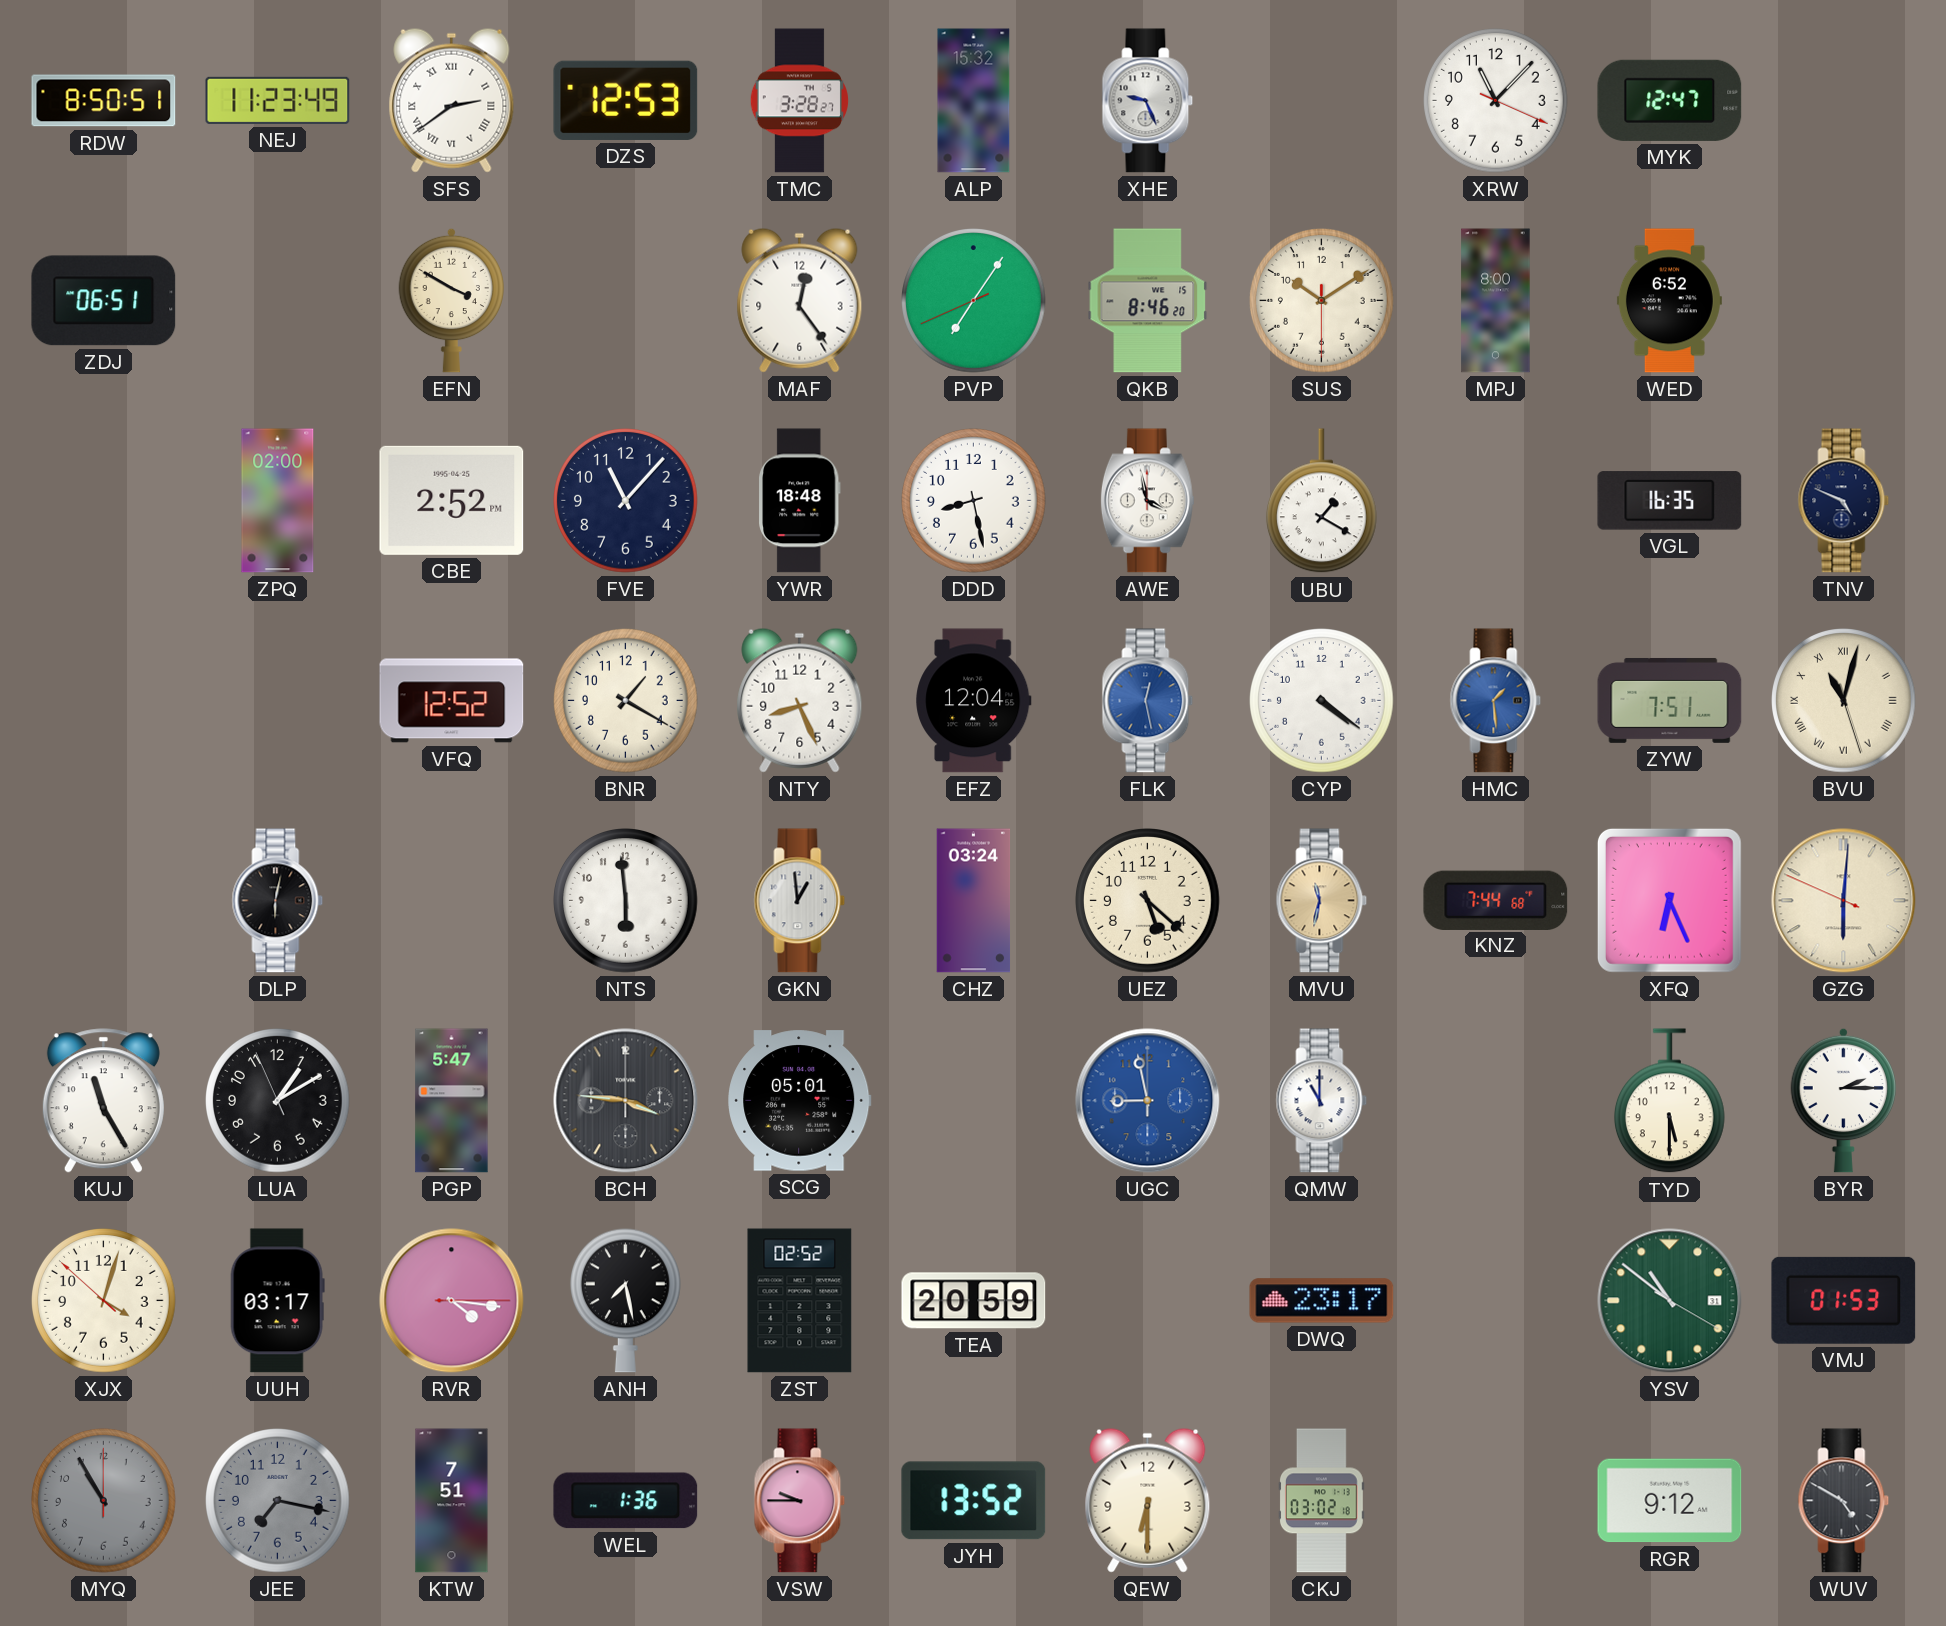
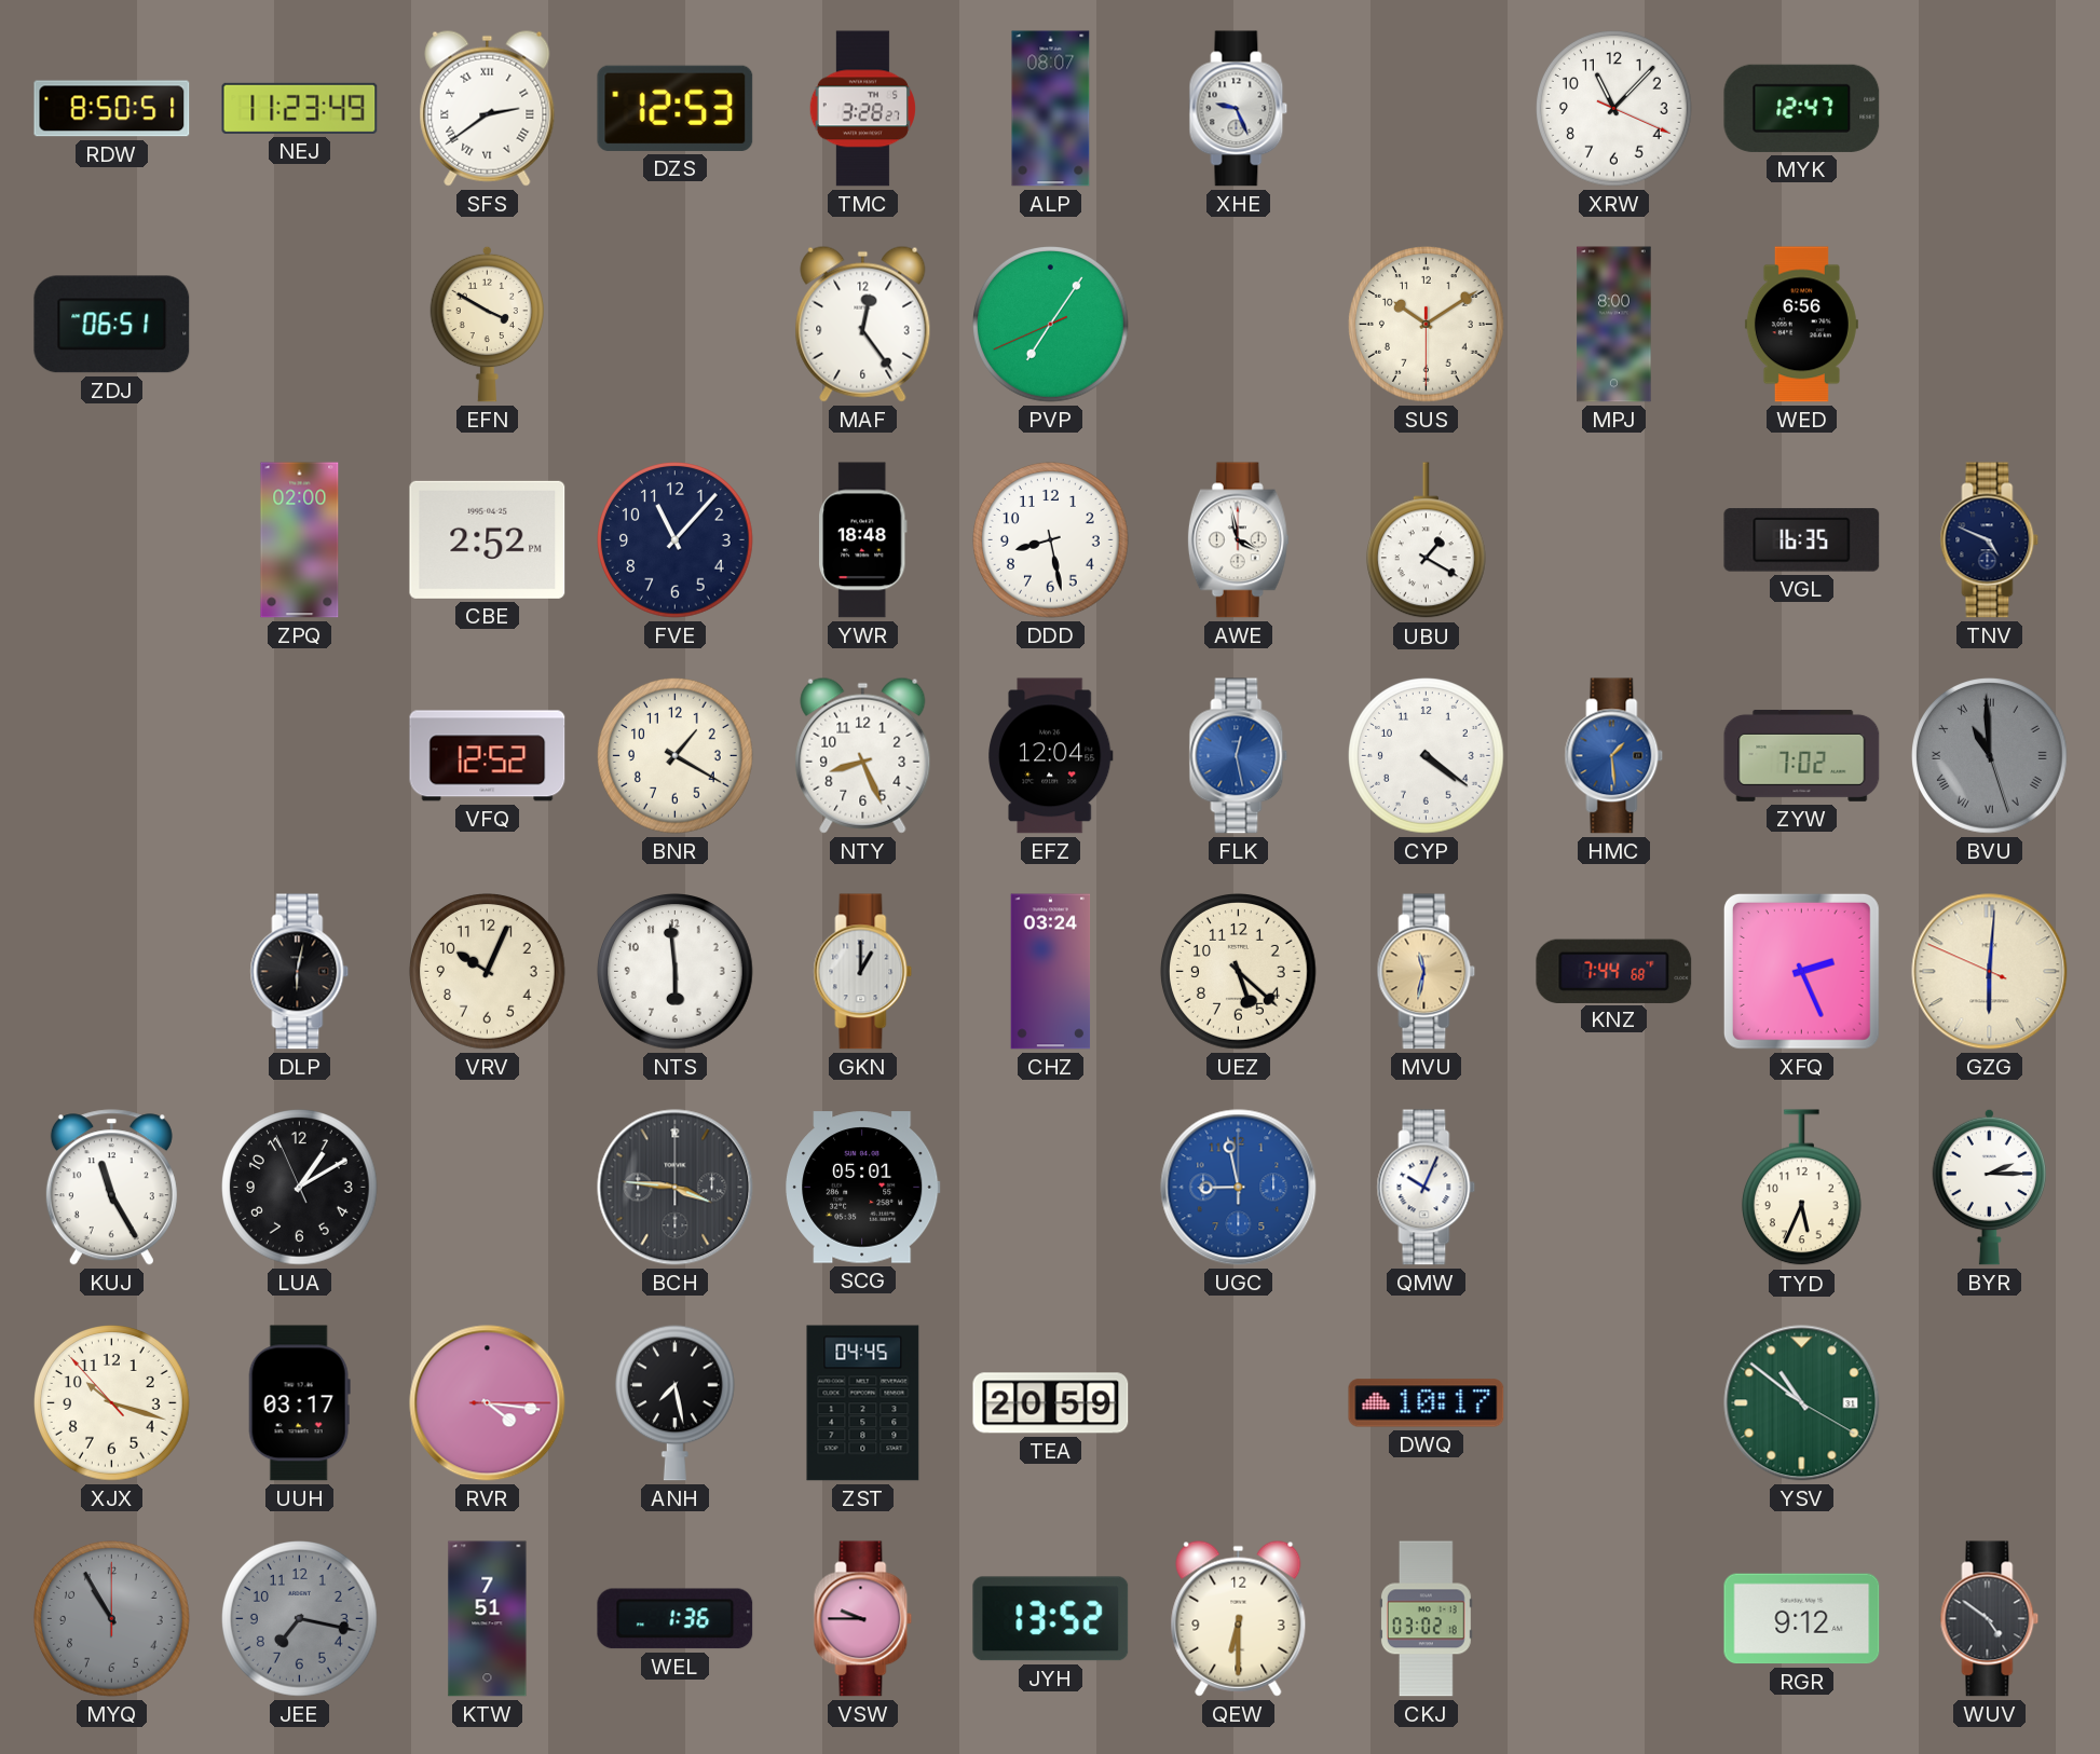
ALP: 15:32 -> 08:07 (1051, 109)
QKB: 8:46 -> none (1148, 301)
WED: 6:52 -> 6:56 (1801, 325)
ZYW: 7:51 -> 7:02 (1802, 755)
BVU: 11:02 -> 10:59 (1990, 756)
BVU dial: cream -> grey (1990, 756)
VRV: none -> 10:04 (488, 972)
GKN: 12:59 -> 1:00 (863, 972)
XFQ: 6:26 -> 2:26 (1801, 971)
PGP: 5:47 -> none (452, 1101)
QMW: 11:00 -> 10:04 (1427, 1188)
TYD: 5:30 -> 5:34 (1801, 1188)
XJX: 4:02 -> 10:17 (112, 1403)
ZST: 02:52 -> 04:45 (863, 1403)
DWQ: 23:17 -> 10:17 (1427, 1403)
VMJ: 01:53 -> none (1844, 1300)
WUV: 4:50 -> 4:51 (1990, 1619)
